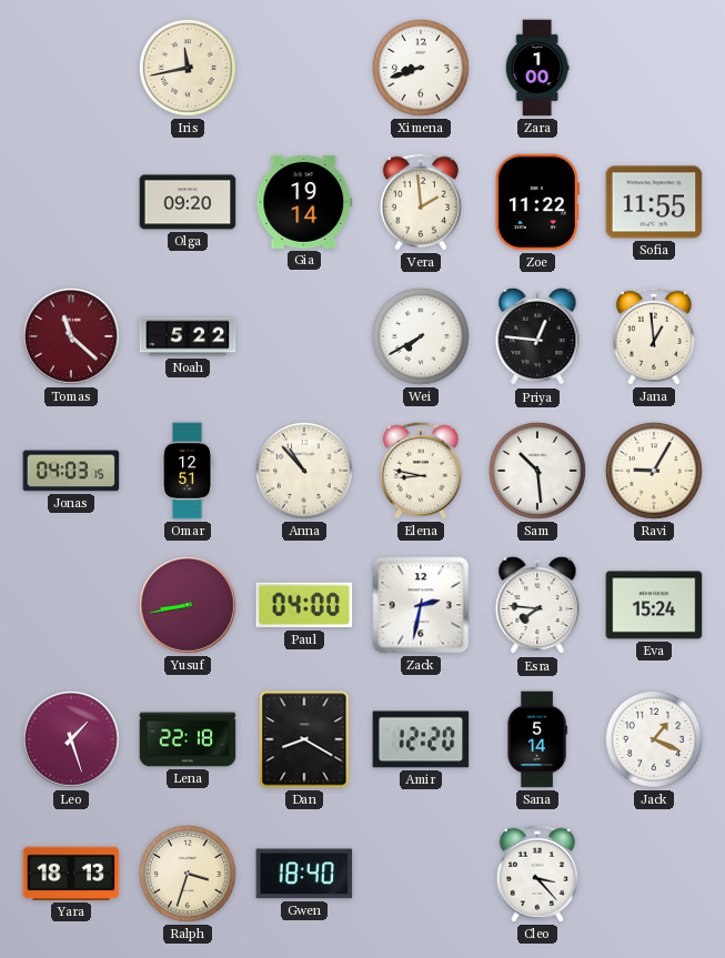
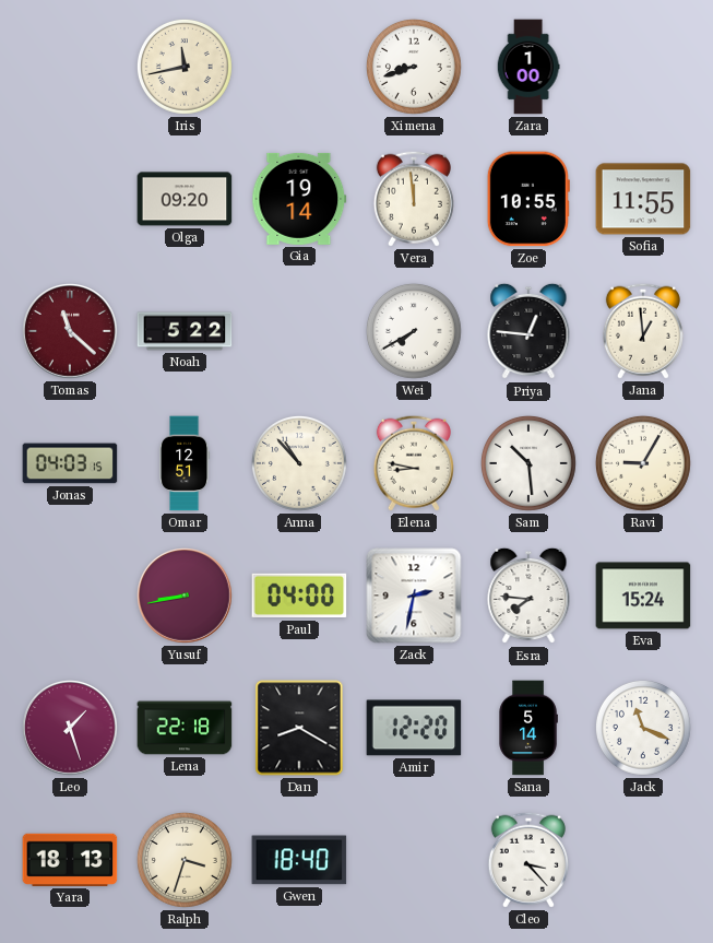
Vera: 1:59 -> 11:59 (414, 199)
Zoe: 11:22 -> 10:55 (528, 199)
Jack: 1:19 -> 11:19 (643, 728)
